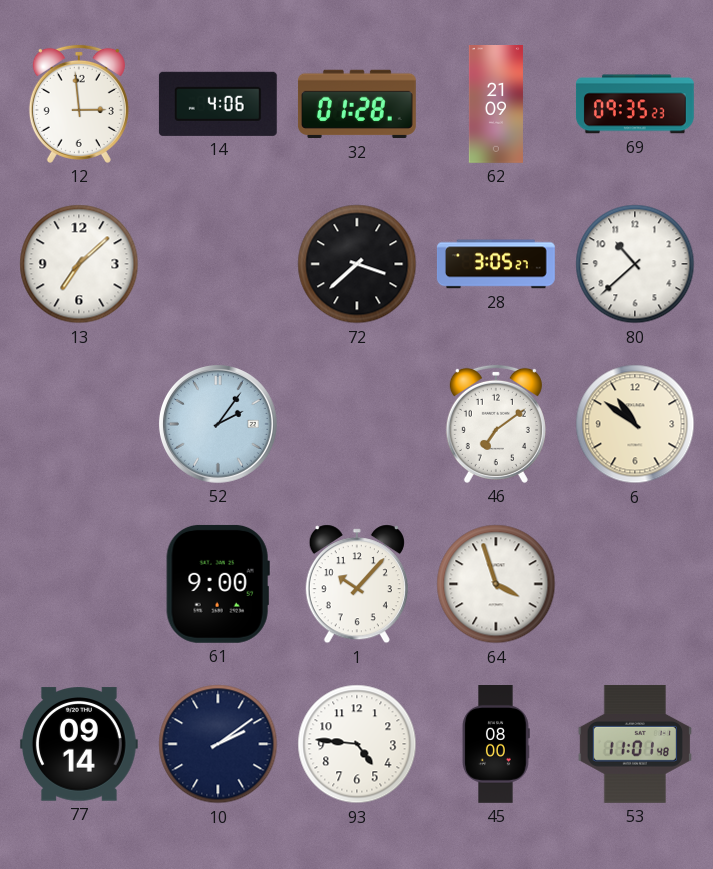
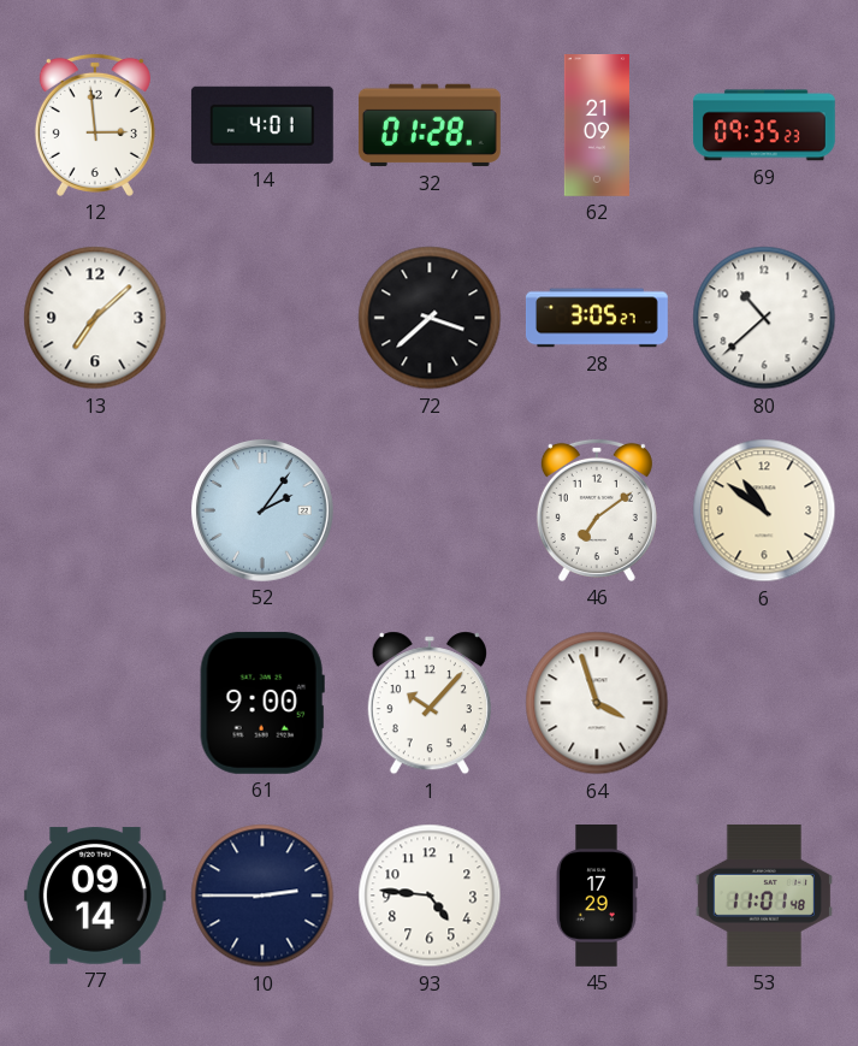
14: 4:06 -> 4:01 (262, 125)
10: 2:09 -> 2:45 (262, 896)
45: 08:00 -> 17:29 (597, 897)
